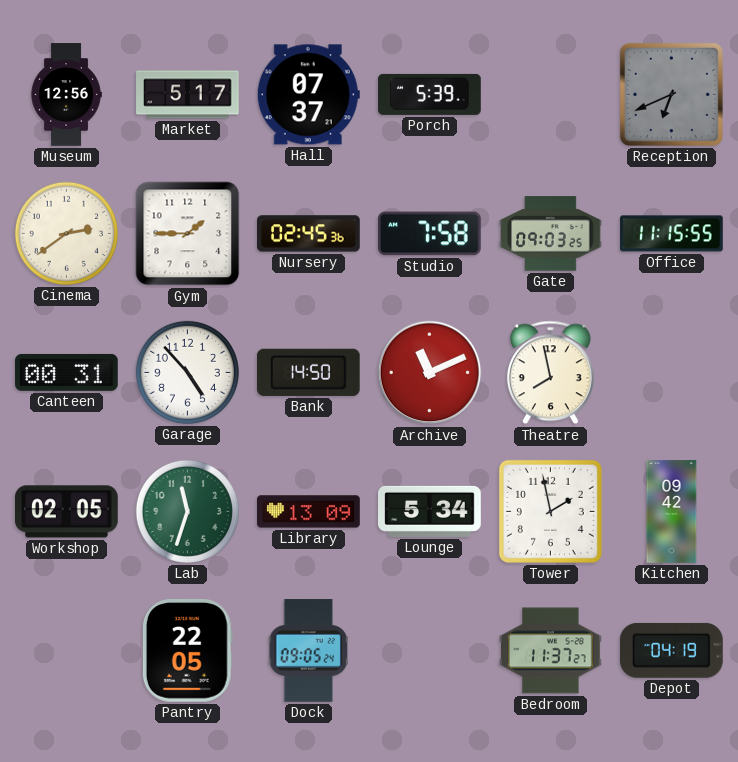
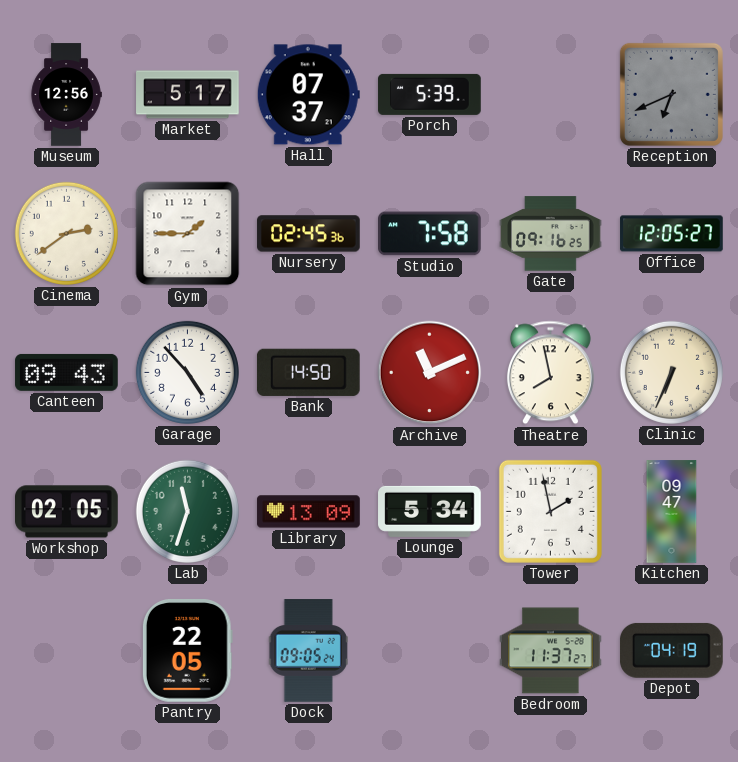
Gate: 09:03 -> 09:16 (551, 234)
Office: 11:15 -> 12:05 (672, 234)
Canteen: 00:31 -> 09:43 (67, 372)
Clinic: none -> 6:34 (671, 372)
Kitchen: 09:42 -> 09:47 (672, 512)
